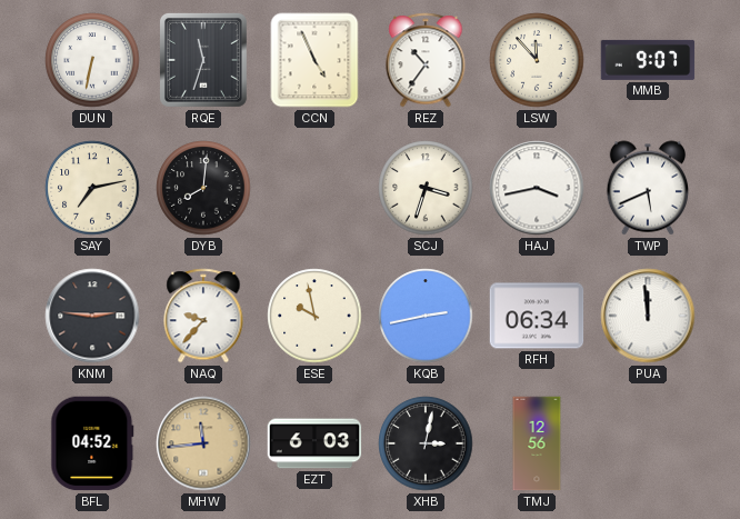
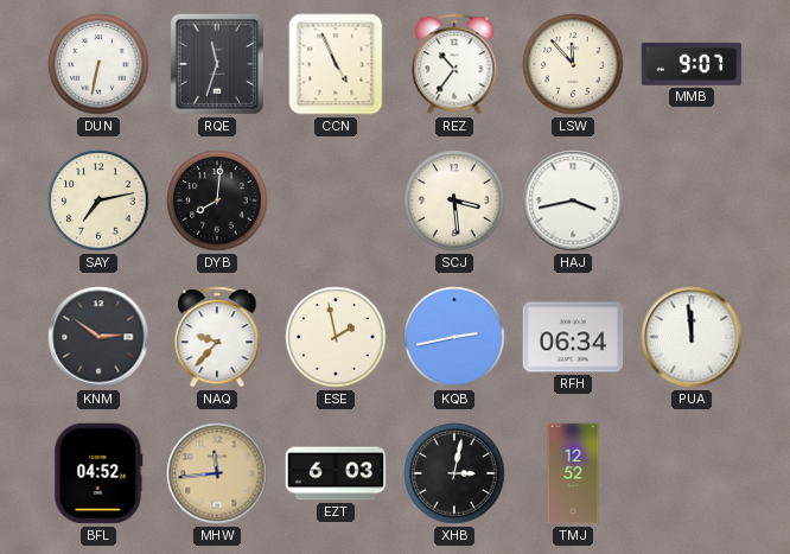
SCJ: 3:33 -> 3:29 (454, 200)
TWP: 5:41 -> none (648, 188)
KNM: 2:46 -> 2:51 (98, 337)
ESE: 9:58 -> 1:58 (336, 337)
TMJ: 12:56 -> 12:52 (573, 473)
